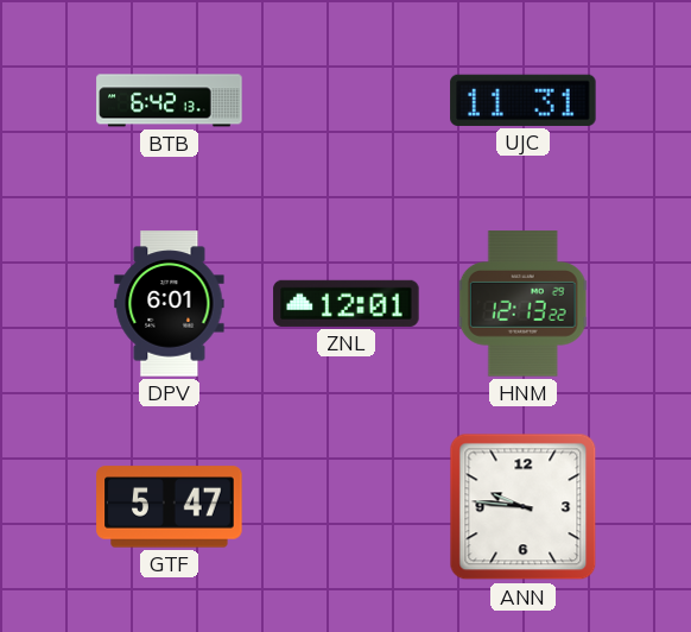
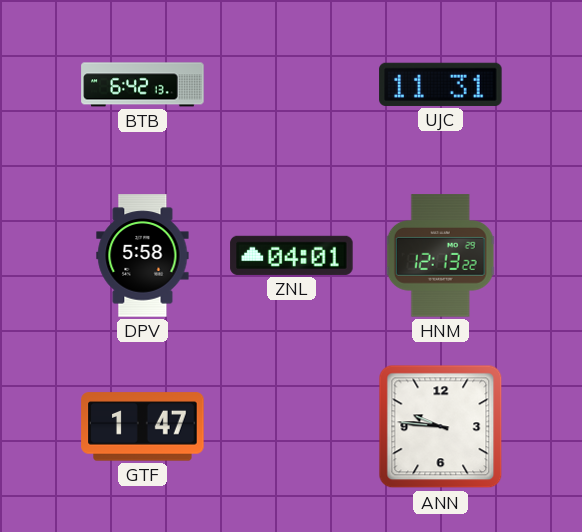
DPV: 6:01 -> 5:58 (143, 256)
ZNL: 12:01 -> 04:01 (292, 255)
GTF: 5:47 -> 1:47 (143, 427)
